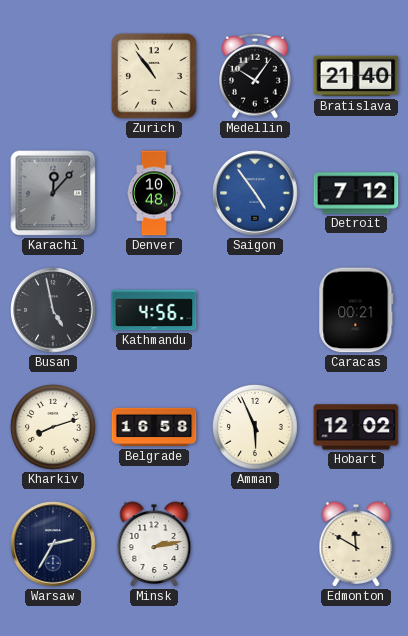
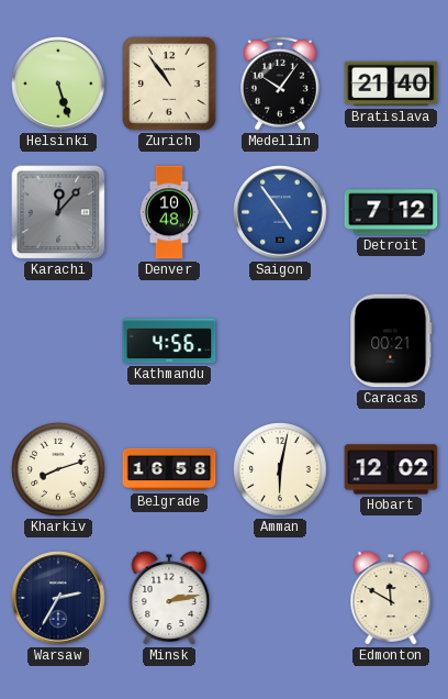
Helsinki: none -> 5:27 (58, 84)
Busan: 4:58 -> none (53, 310)
Amman: 5:56 -> 6:02 (281, 470)
